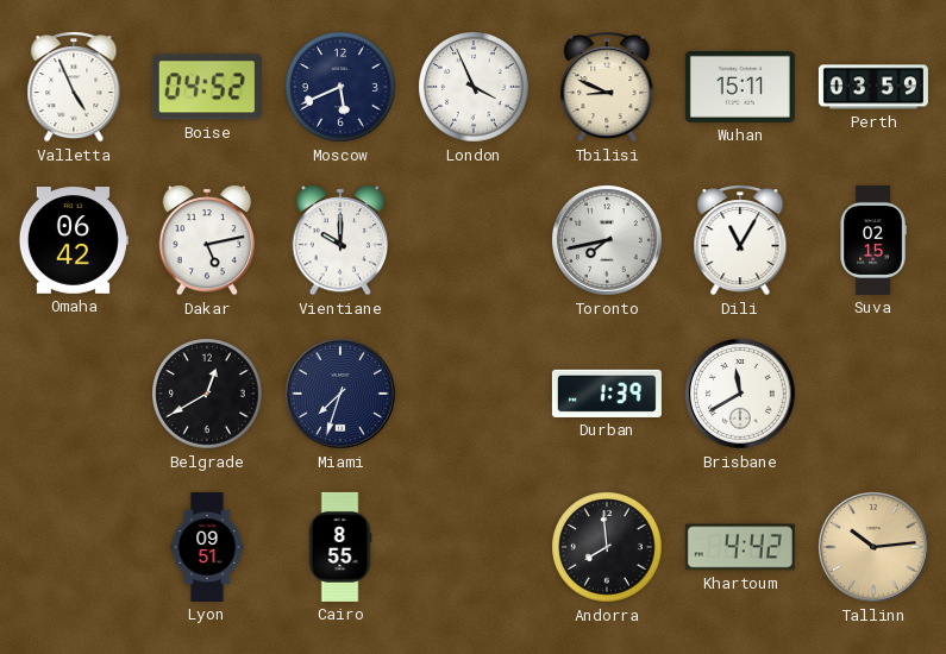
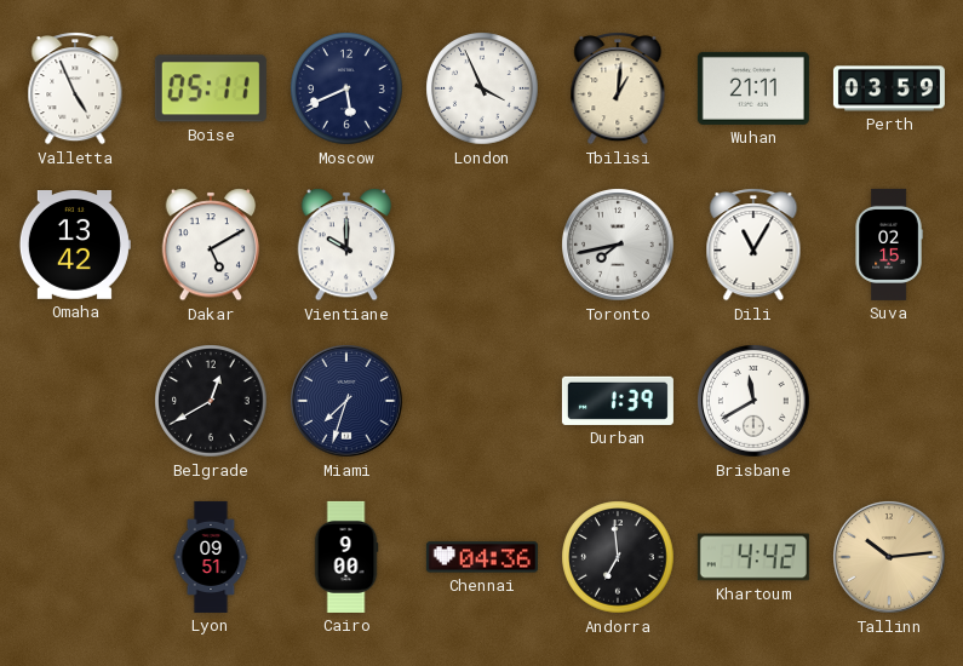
Boise: 04:52 -> 05:11 (211, 88)
Tbilisi: 8:49 -> 1:01 (618, 88)
Wuhan: 15:11 -> 21:11 (753, 88)
Omaha: 06:42 -> 13:42 (75, 246)
Dakar: 5:13 -> 5:10 (211, 245)
Cairo: 8:55 -> 9:00 (346, 557)
Chennai: none -> 04:36 (482, 557)
Andorra: 7:59 -> 6:59 (618, 557)
